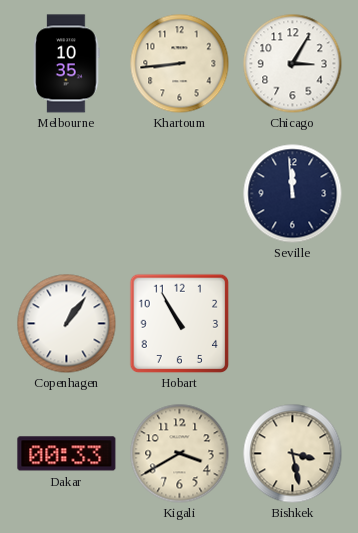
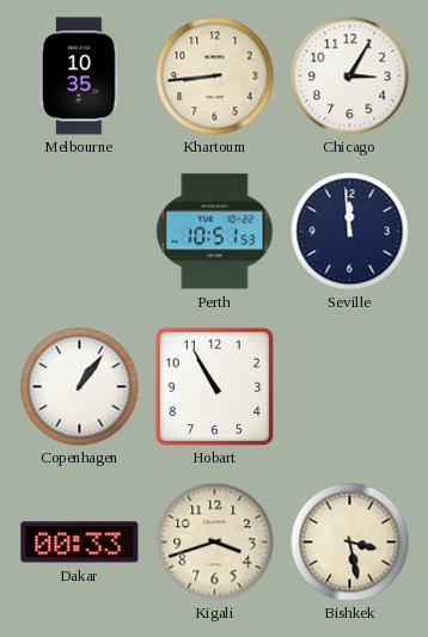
Perth: none -> 10:51 (215, 232)
Kigali: 3:40 -> 3:42 (215, 543)
